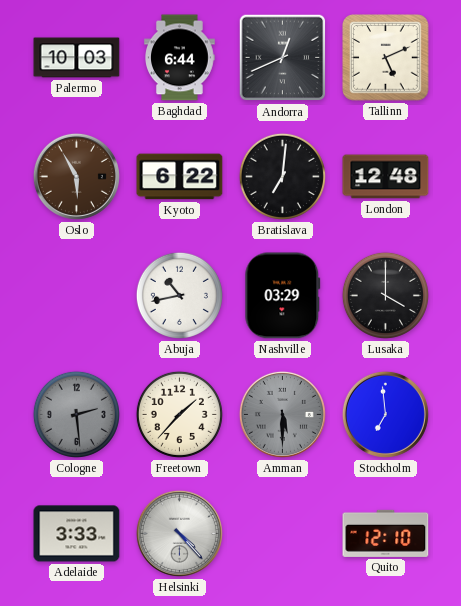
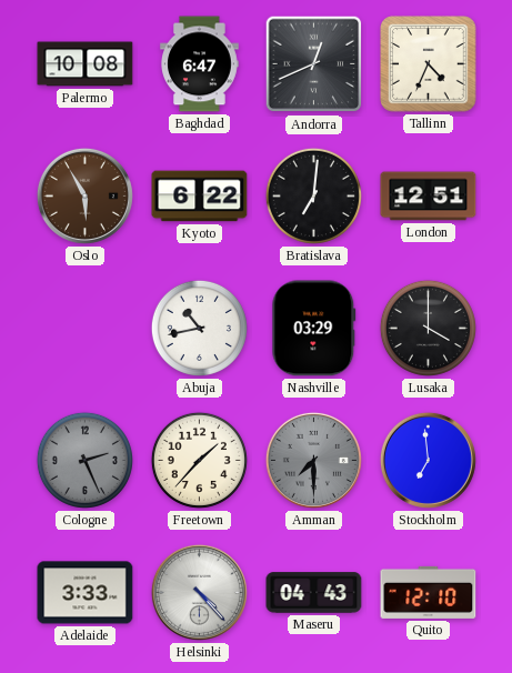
Palermo: 10:03 -> 10:08 (86, 64)
Baghdad: 6:44 -> 6:47 (200, 64)
Tallinn: 5:11 -> 4:34 (429, 64)
London: 12:48 -> 12:51 (429, 197)
Cologne: 2:29 -> 2:26 (84, 460)
Amman: 5:30 -> 7:30 (313, 460)
Maseru: none -> 04:43 (314, 593)
